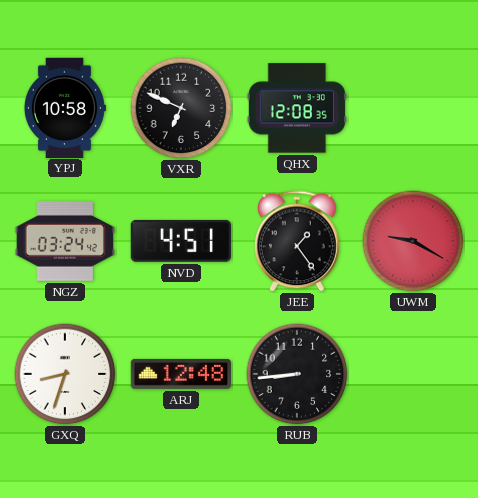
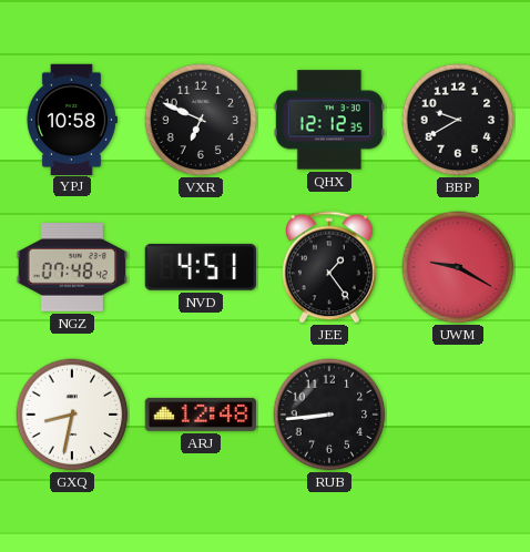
QHX: 12:08 -> 12:12 (329, 120)
BBP: none -> 9:40 (458, 120)
NGZ: 03:24 -> 07:48 (71, 268)
GXQ: 8:33 -> 8:32 (72, 415)
